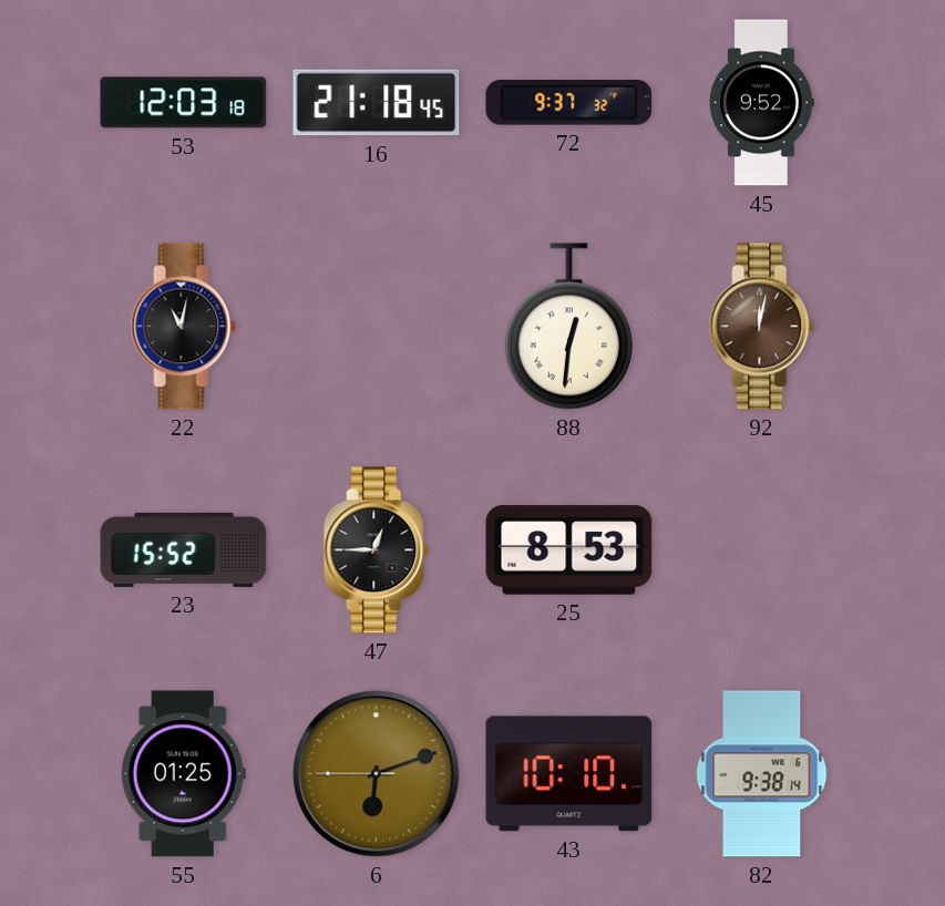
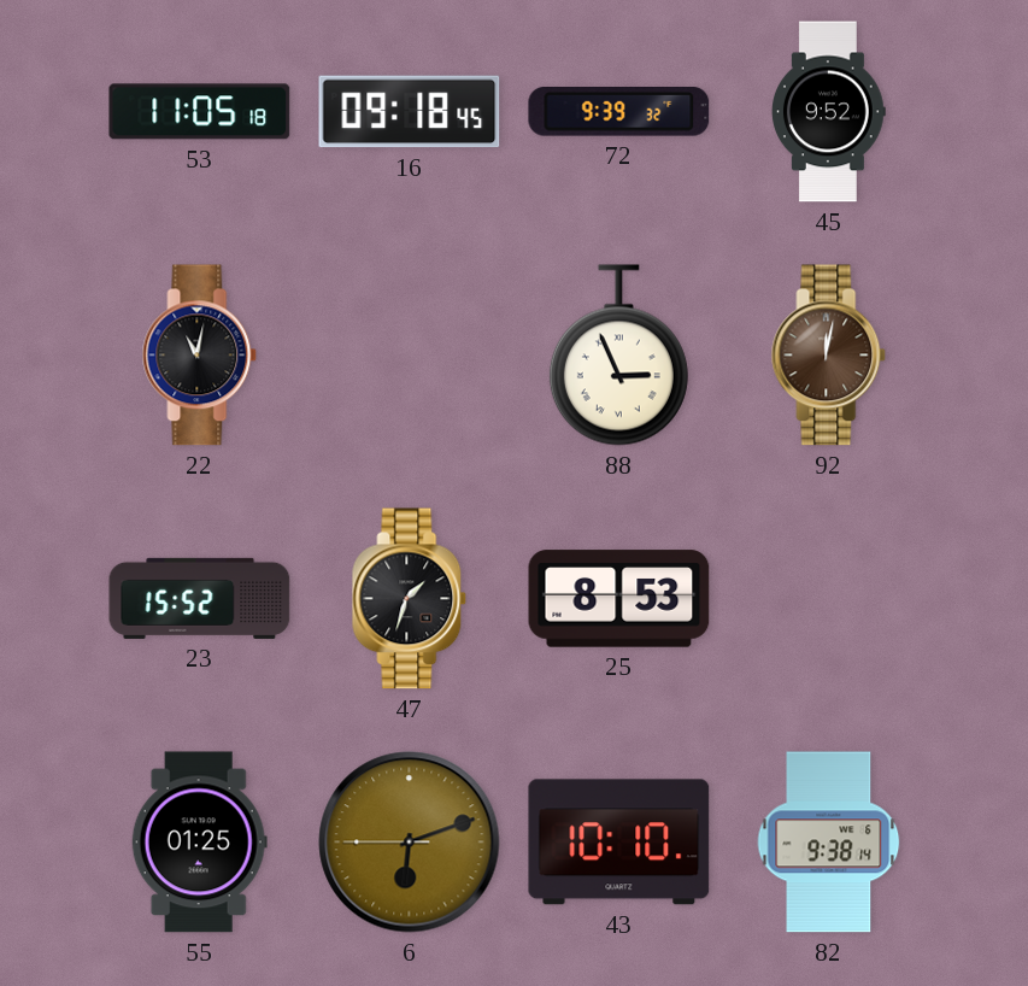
53: 12:03 -> 11:05 (200, 112)
16: 21:18 -> 09:18 (410, 112)
72: 9:37 -> 9:39 (619, 112)
88: 12:31 -> 2:56 (618, 356)
47: 12:45 -> 1:33 (410, 599)
